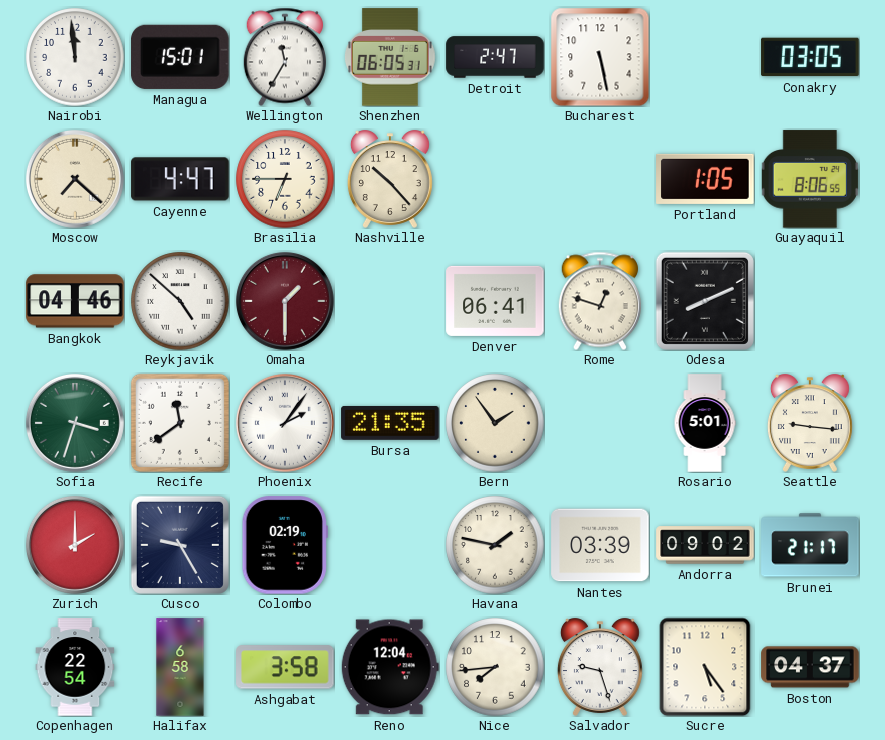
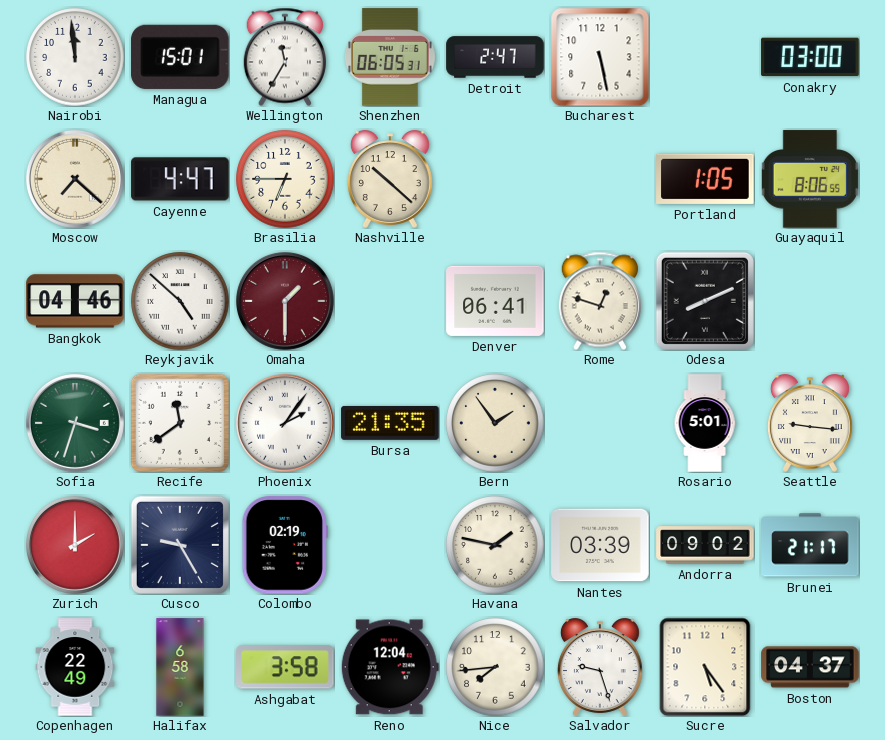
Conakry: 03:05 -> 03:00 (810, 57)
Nashville: 10:23 -> 10:22 (390, 179)
Copenhagen: 22:54 -> 22:49 (75, 667)
